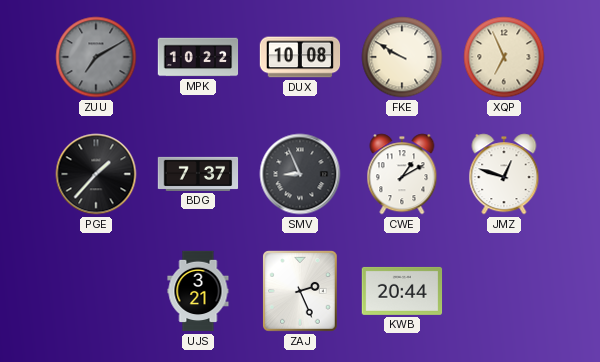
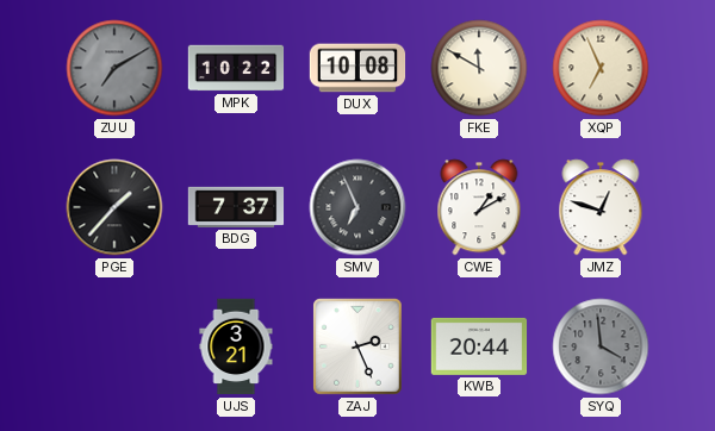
FKE: 9:50 -> 11:50 (479, 68)
SMV: 8:56 -> 6:56 (357, 207)
SYQ: none -> 3:59 (601, 346)
